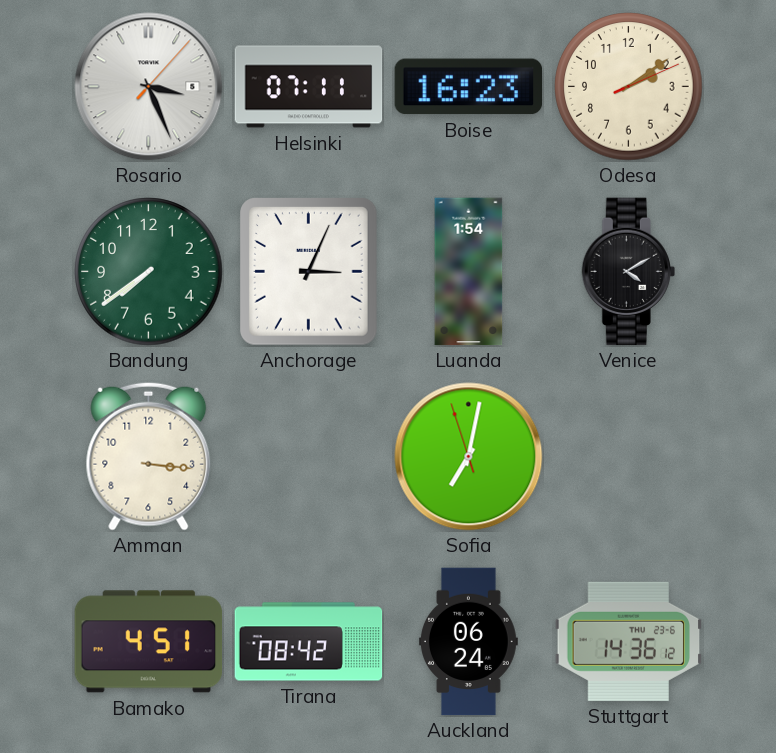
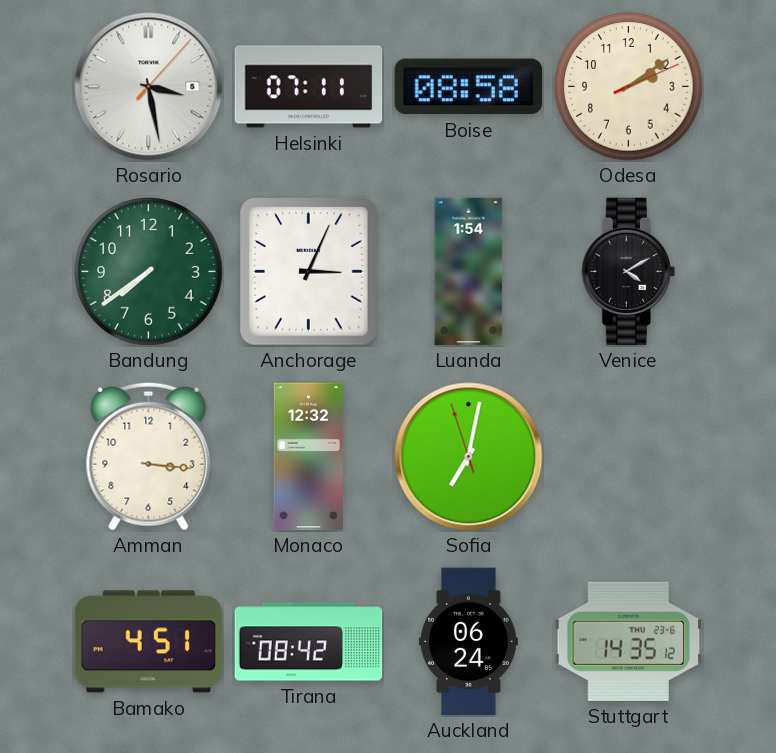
Rosario: 3:26 -> 3:28 (149, 87)
Boise: 16:23 -> 08:58 (469, 87)
Monaco: none -> 12:32 (308, 457)
Stuttgart: 14:36 -> 14:35 (629, 641)
